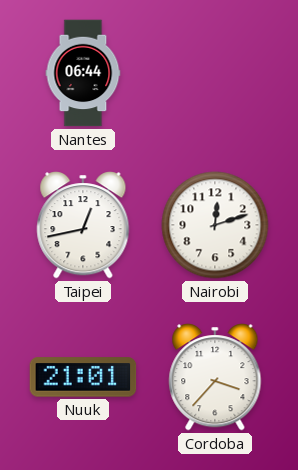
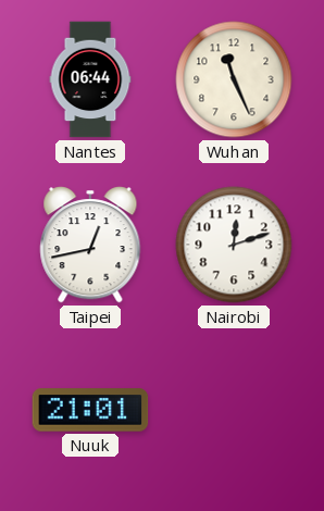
Wuhan: none -> 11:26 (234, 79)
Cordoba: 3:37 -> none (215, 377)
